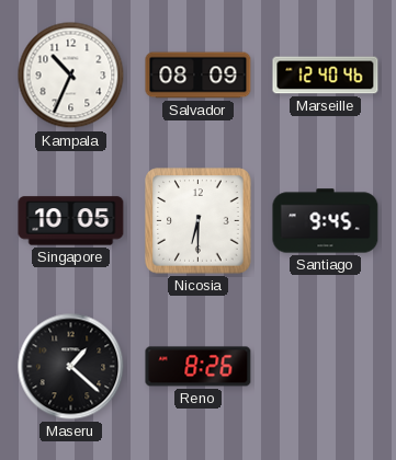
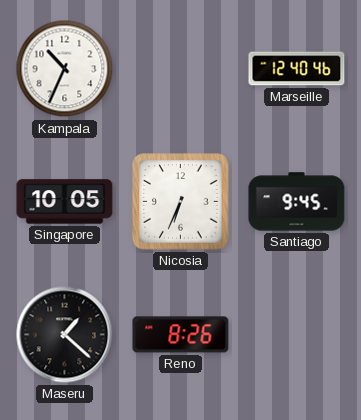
Salvador: 08:09 -> none (199, 76)
Nicosia: 6:30 -> 6:34 (181, 202)
